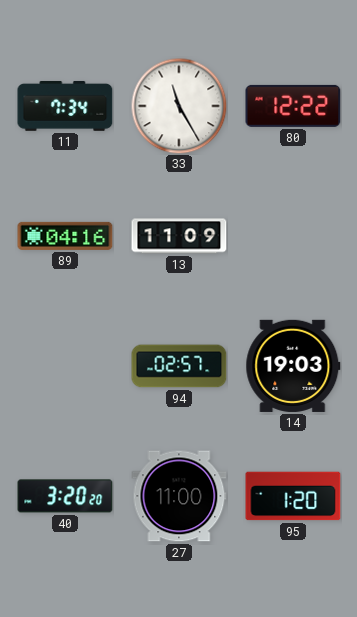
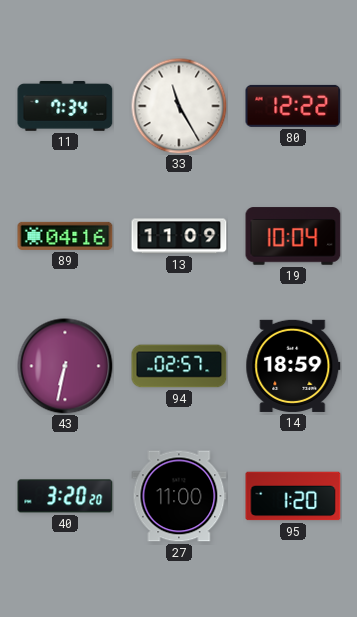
19: none -> 10:04 (293, 236)
43: none -> 6:32 (65, 366)
14: 19:03 -> 18:59 (293, 366)
